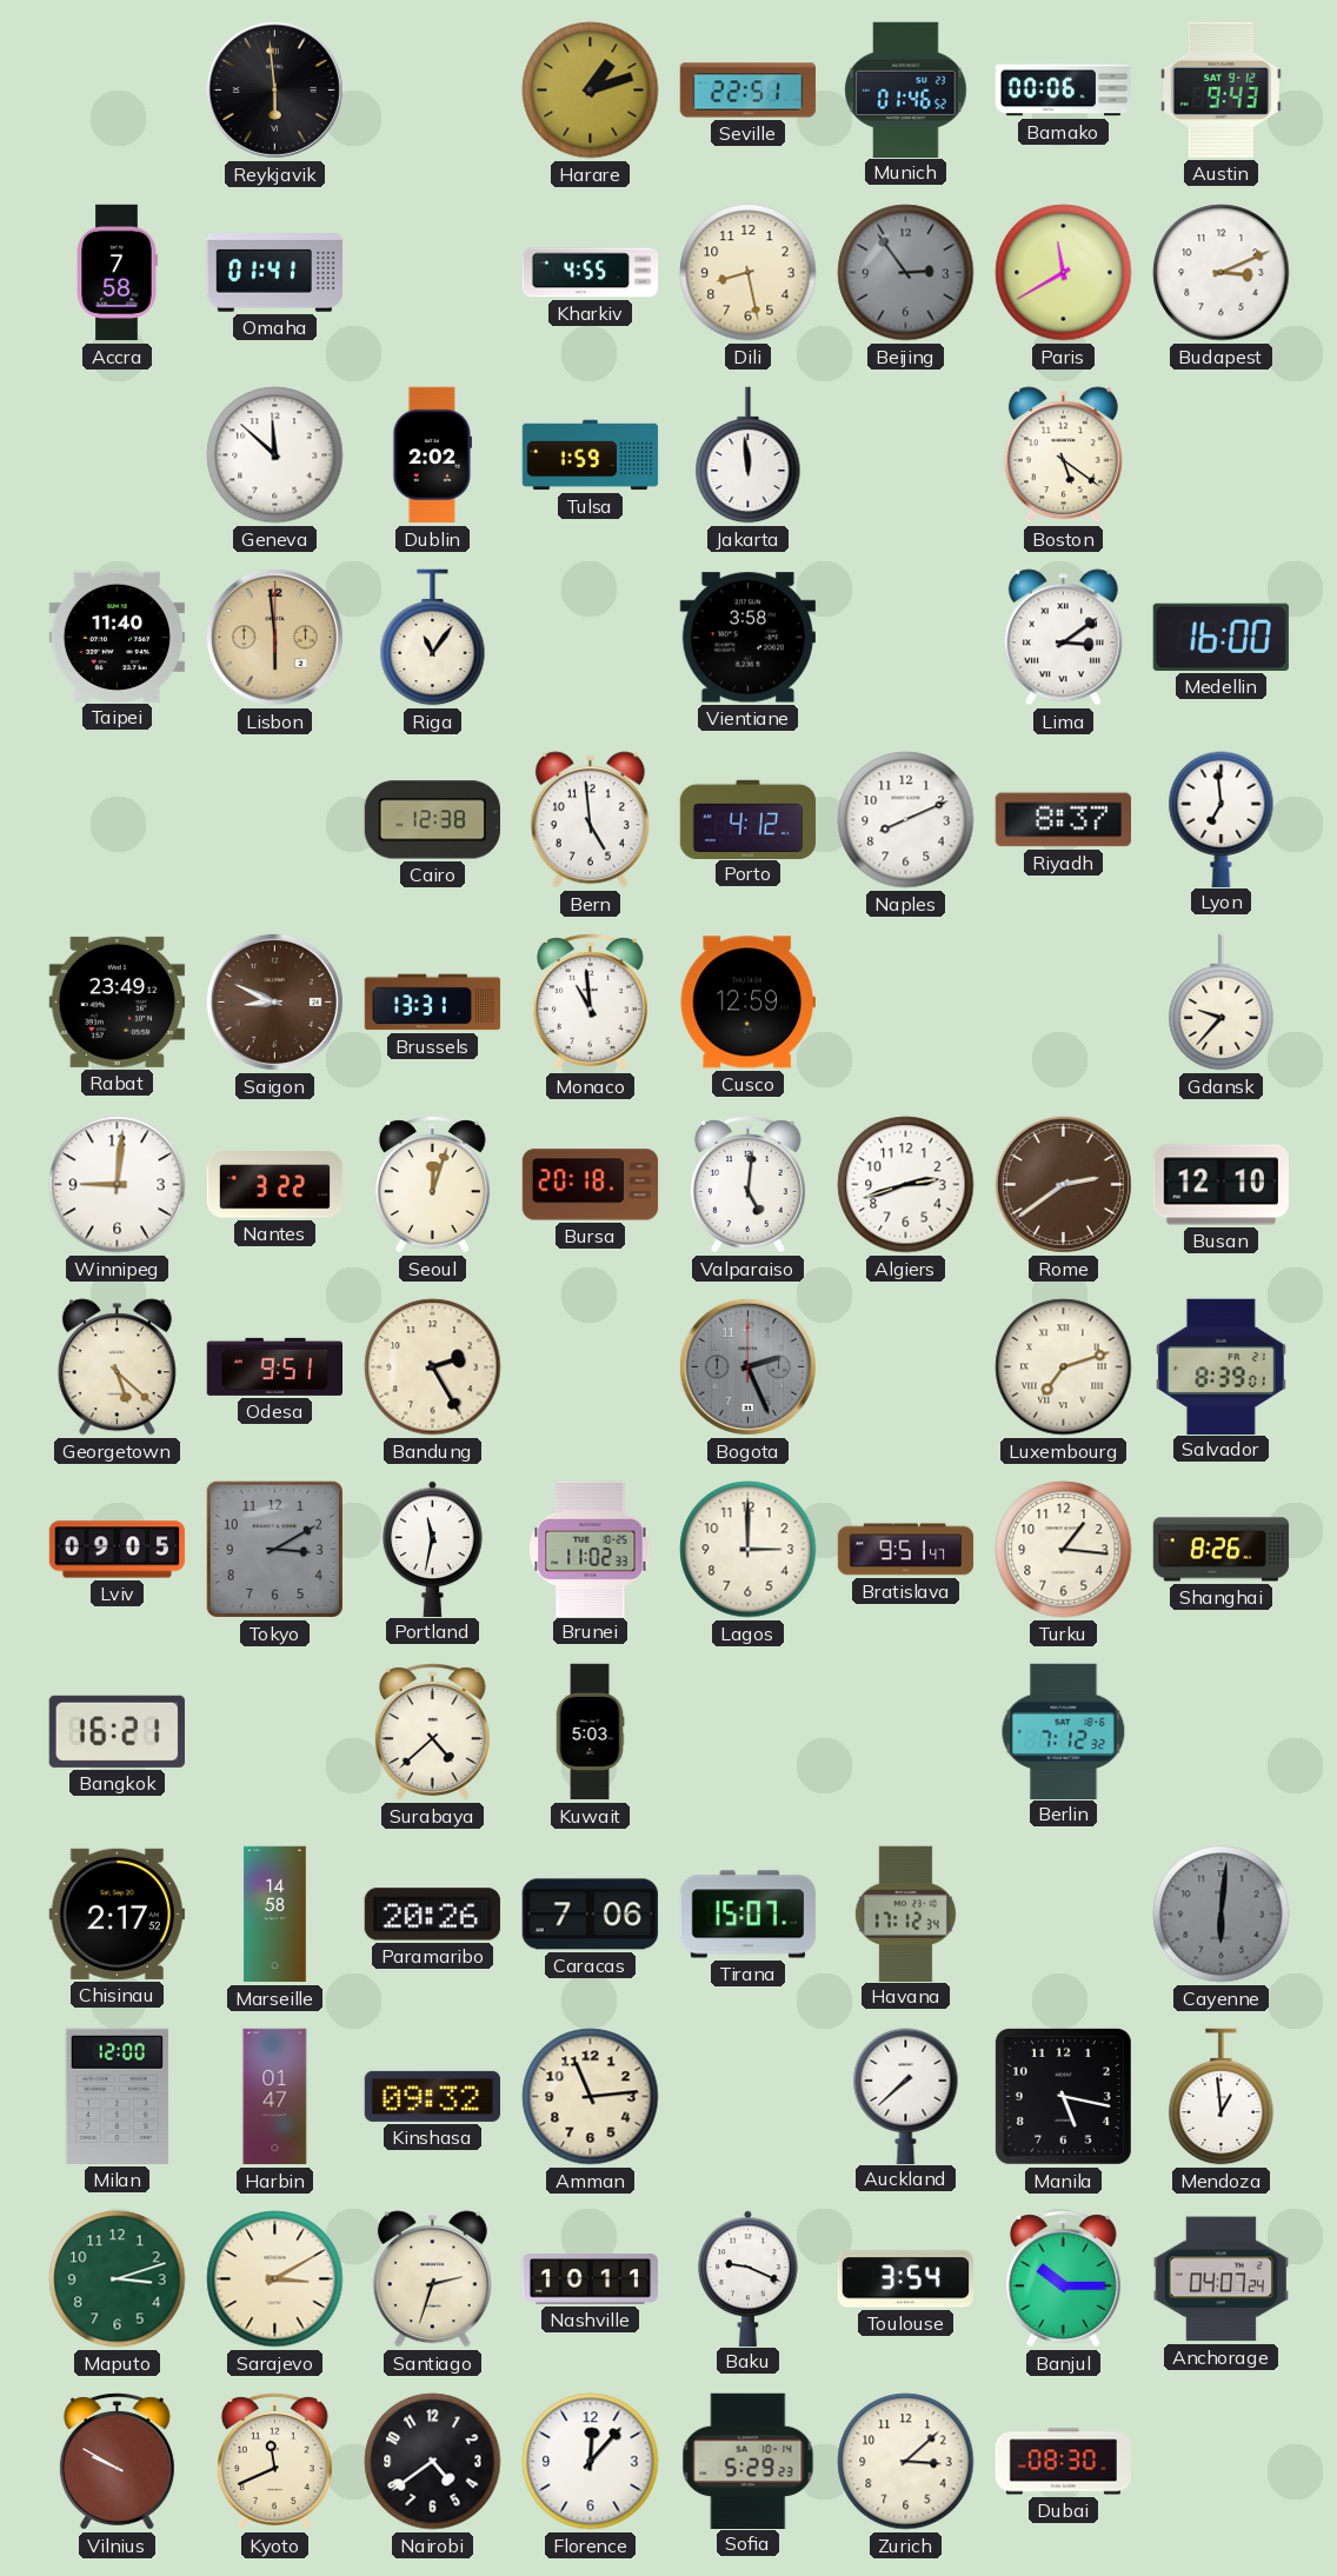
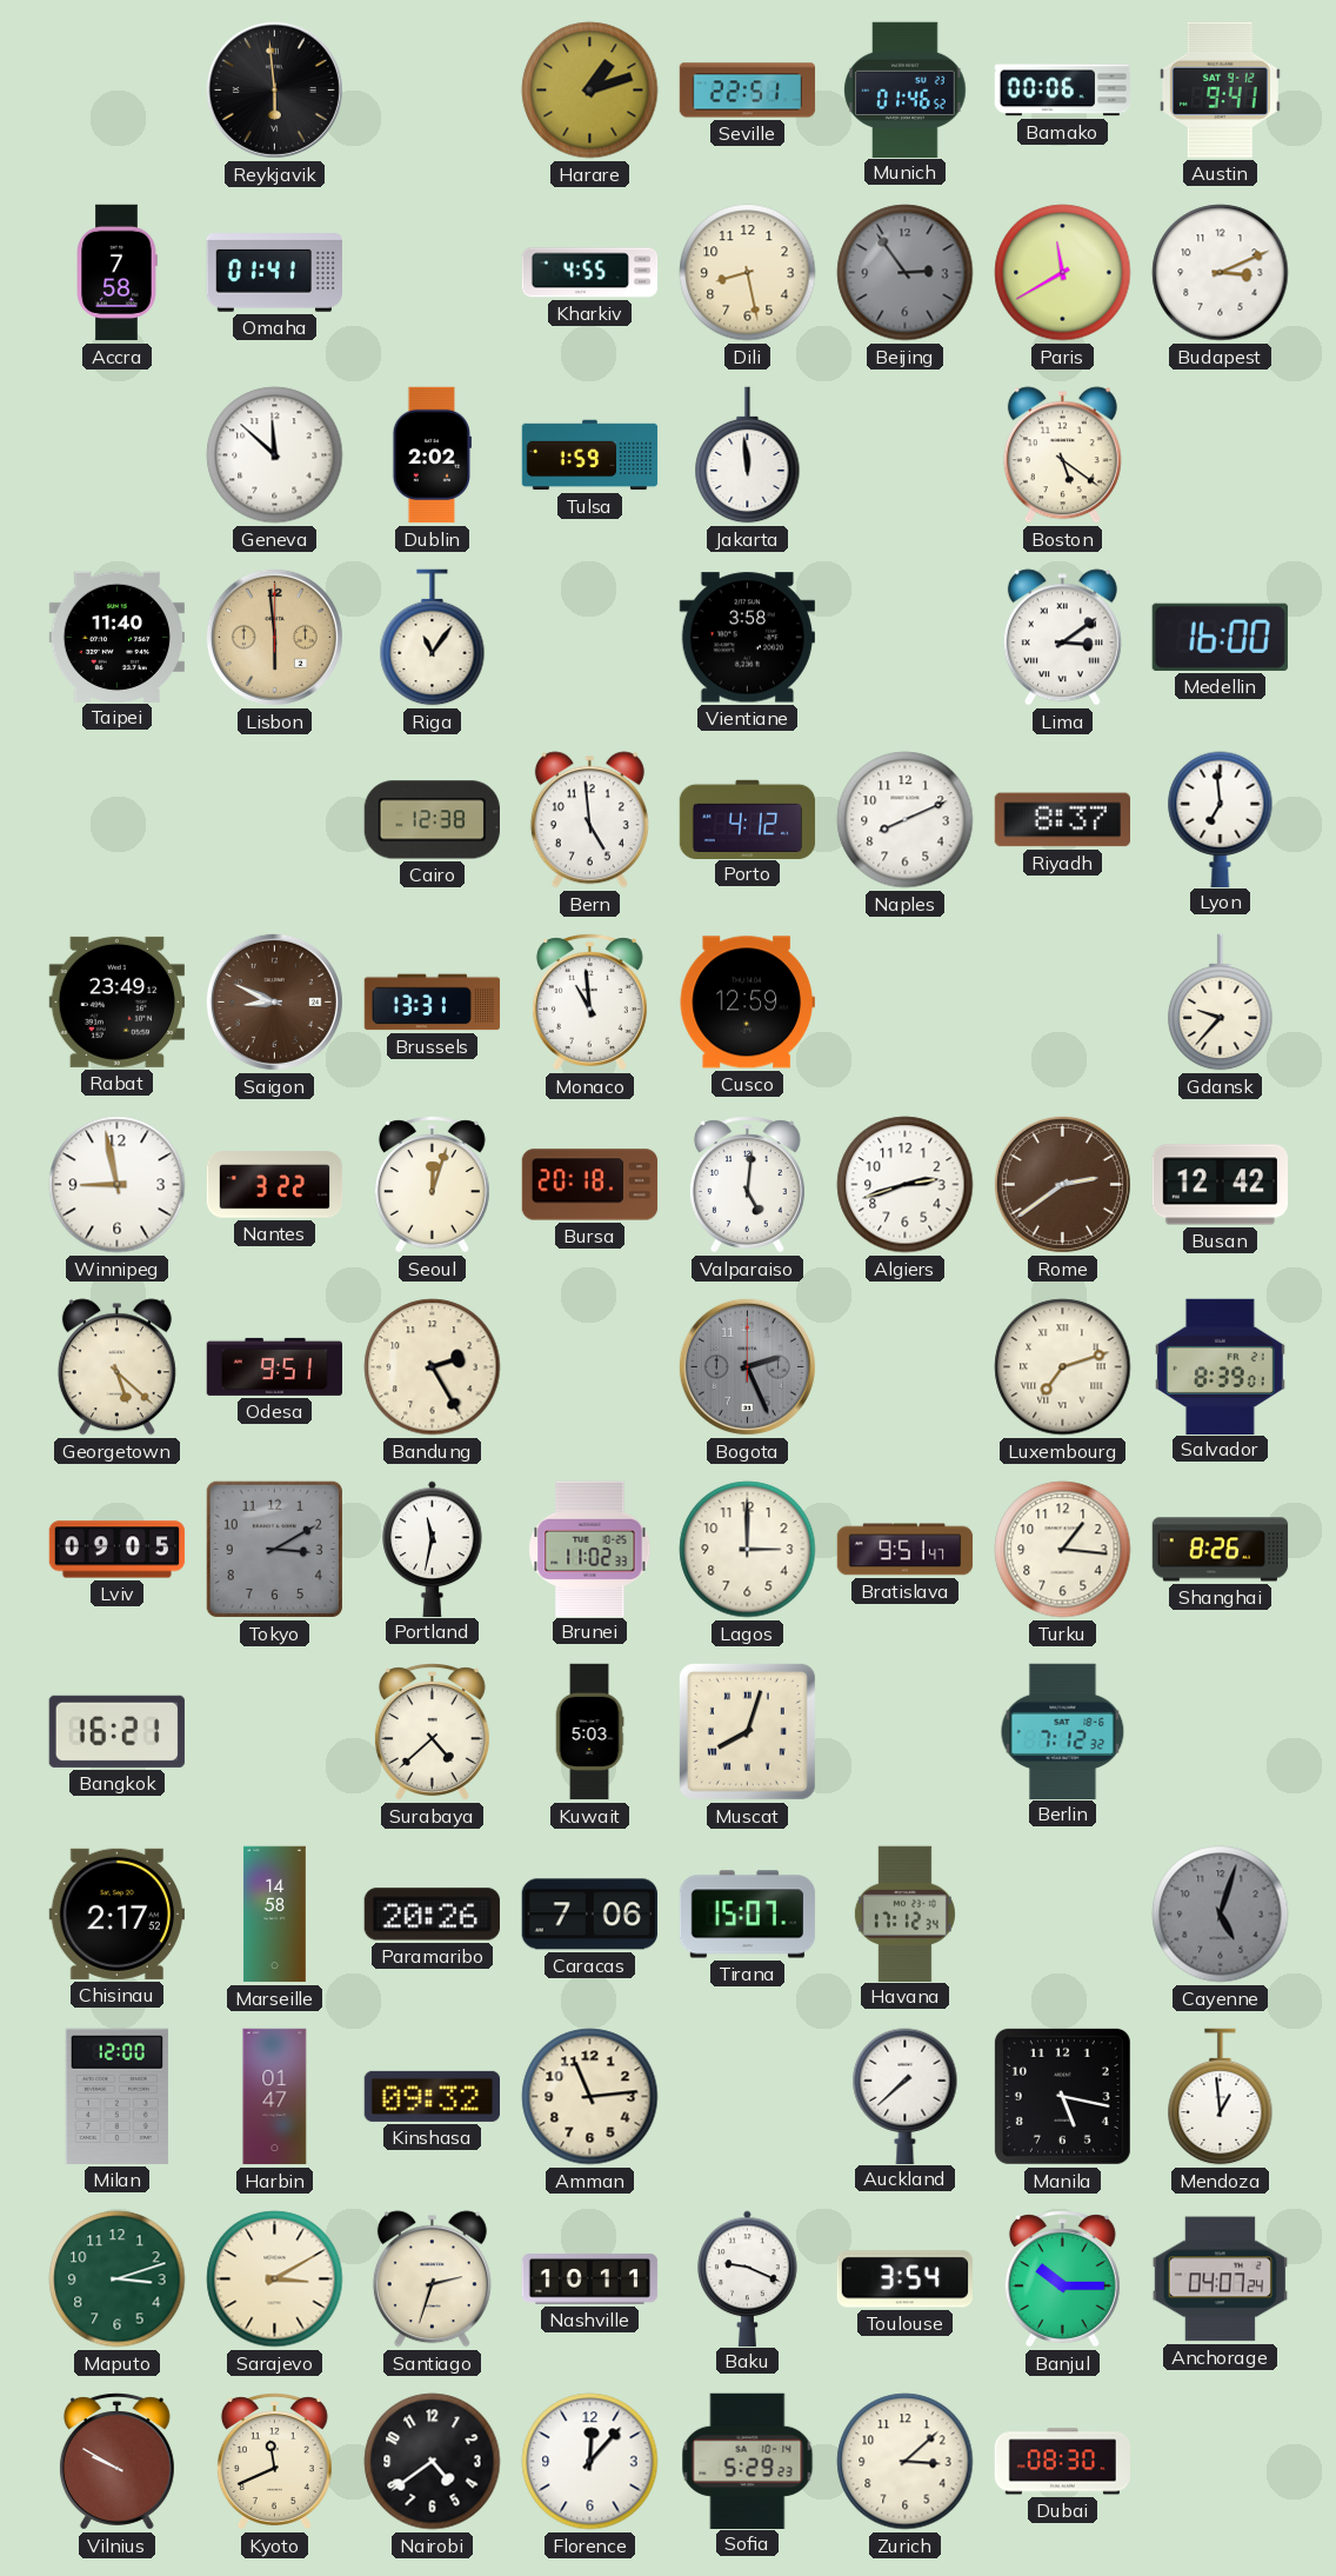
Austin: 9:43 -> 9:41 (1220, 89)
Winnipeg: 9:01 -> 8:58 (118, 1185)
Busan: 12:10 -> 12:42 (1220, 1185)
Muscat: none -> 8:03 (747, 1731)
Cayenne: 6:01 -> 5:03 (1221, 1915)
